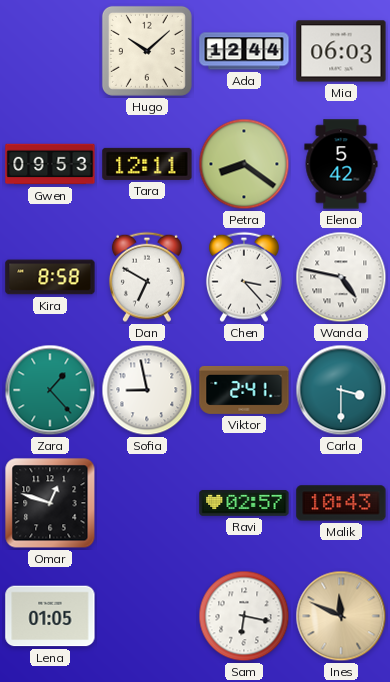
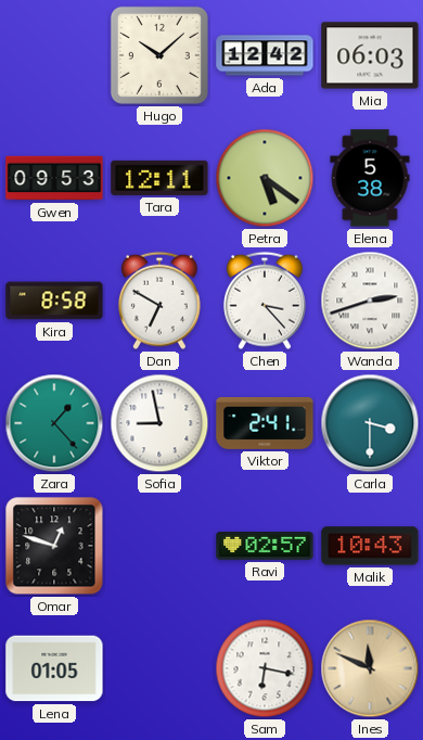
Ada: 12:44 -> 12:42 (265, 55)
Petra: 8:21 -> 5:21 (265, 178)
Elena: 5:42 -> 5:38 (370, 178)
Wanda: 4:47 -> 2:42 (370, 301)
